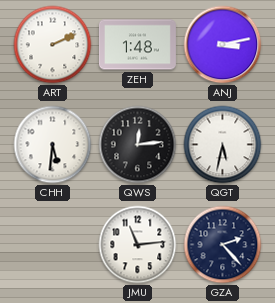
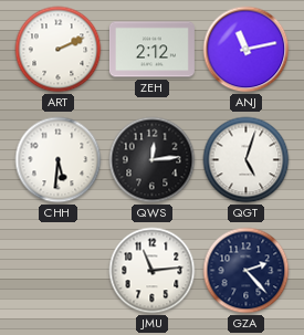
ZEH: 1:48 -> 2:12 (151, 50)
ANJ: 3:13 -> 11:13 (247, 50)
QGT: 5:32 -> 5:03 (247, 160)
